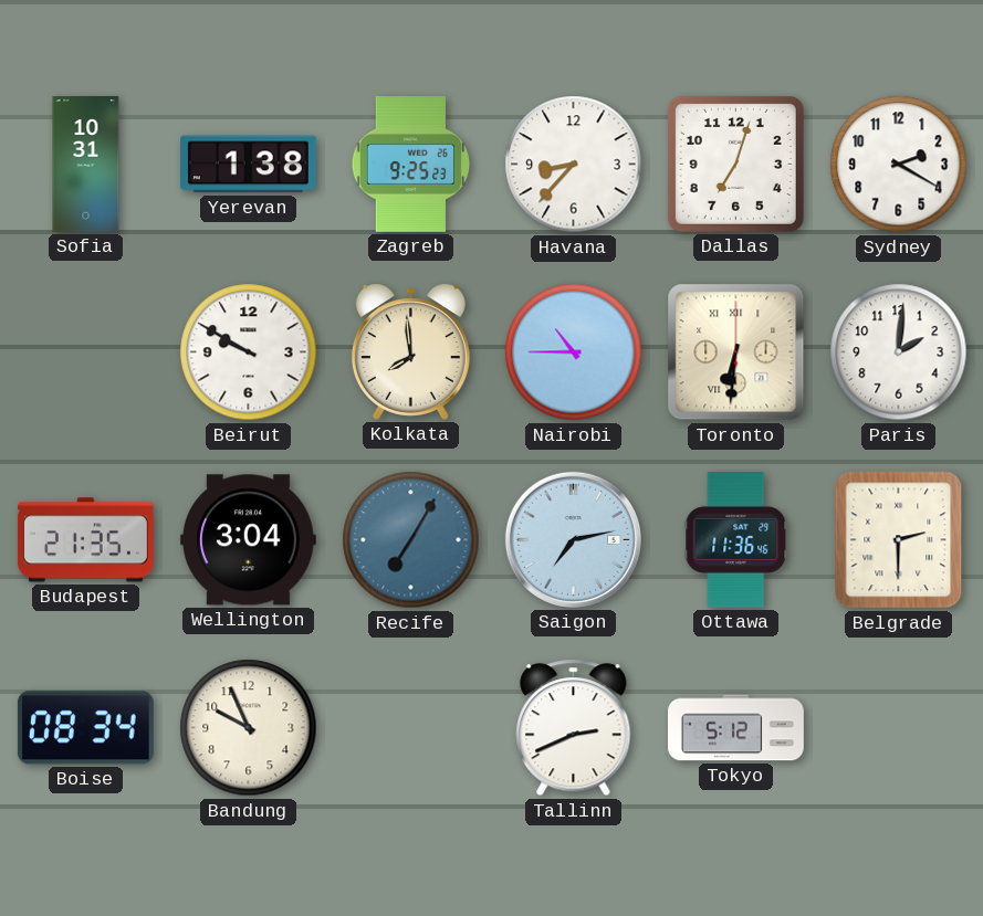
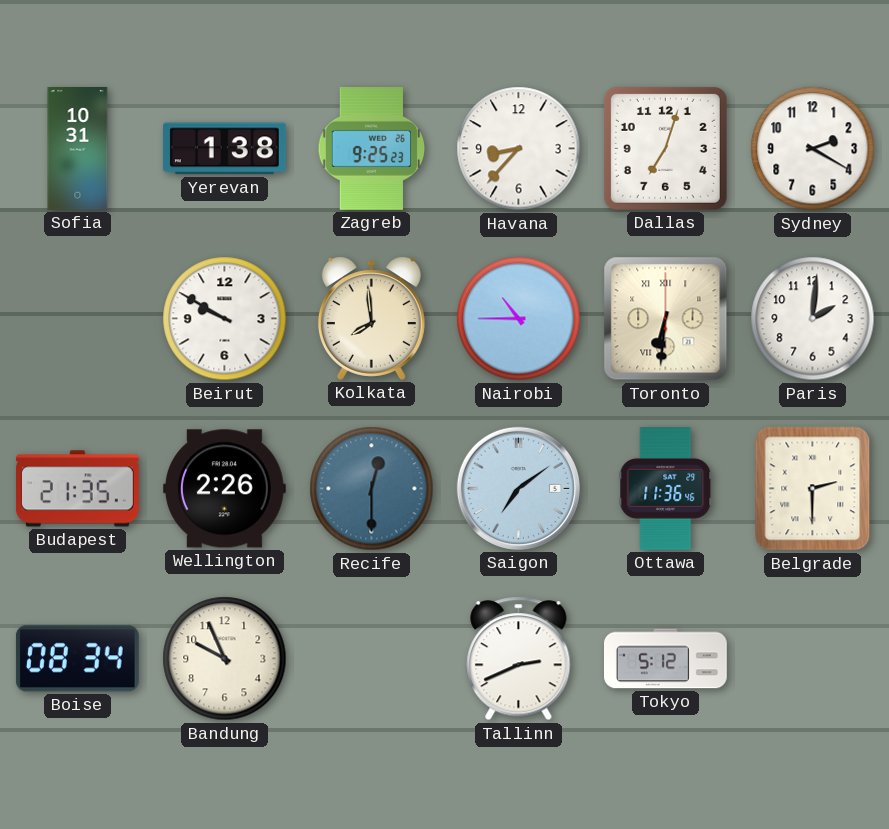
Wellington: 3:04 -> 2:26 (224, 489)
Recife: 7:05 -> 12:30 (372, 489)
Saigon: 7:13 -> 7:09 (518, 488)
